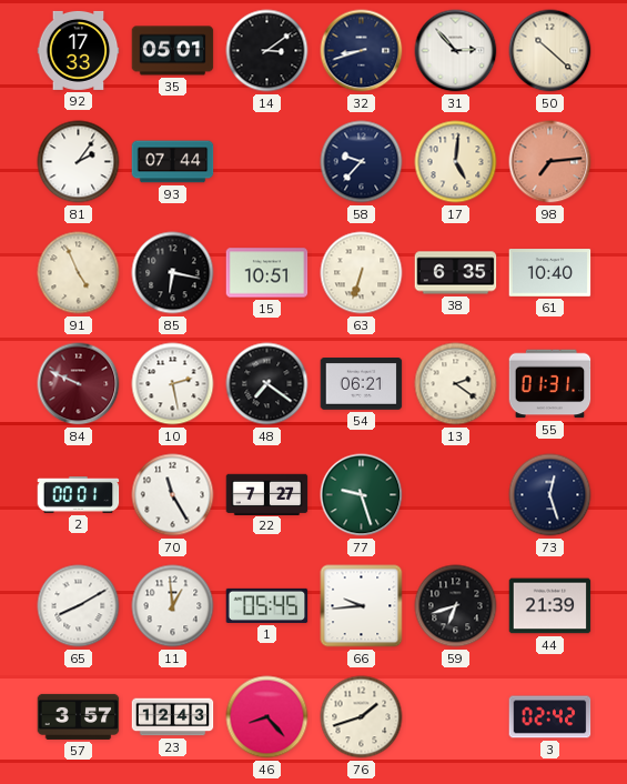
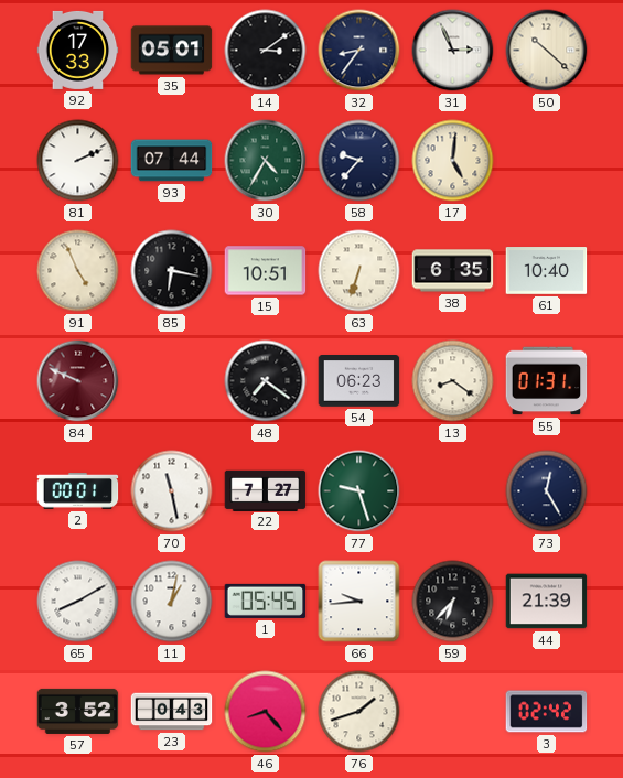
32: 8:42 -> 8:36 (359, 51)
31: 2:53 -> 2:56 (453, 51)
81: 2:06 -> 2:11 (78, 161)
30: none -> 4:35 (266, 161)
98: 7:14 -> none (550, 162)
10: 2:28 -> none (173, 384)
54: 06:21 -> 06:23 (359, 381)
13: 2:21 -> 8:21 (453, 381)
70: 11:25 -> 11:28 (172, 491)
73: 12:27 -> 12:25 (547, 491)
11: 12:59 -> 1:02 (172, 602)
59: 6:42 -> 6:37 (453, 602)
57: 3:57 -> 3:52 (78, 711)
23: 12:43 -> 0:43 (172, 712)
